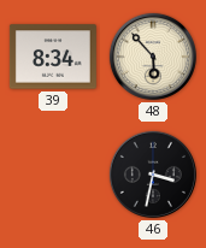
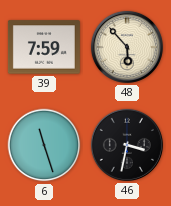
39: 8:34 -> 7:59 (44, 47)
6: none -> 11:27 (44, 145)
